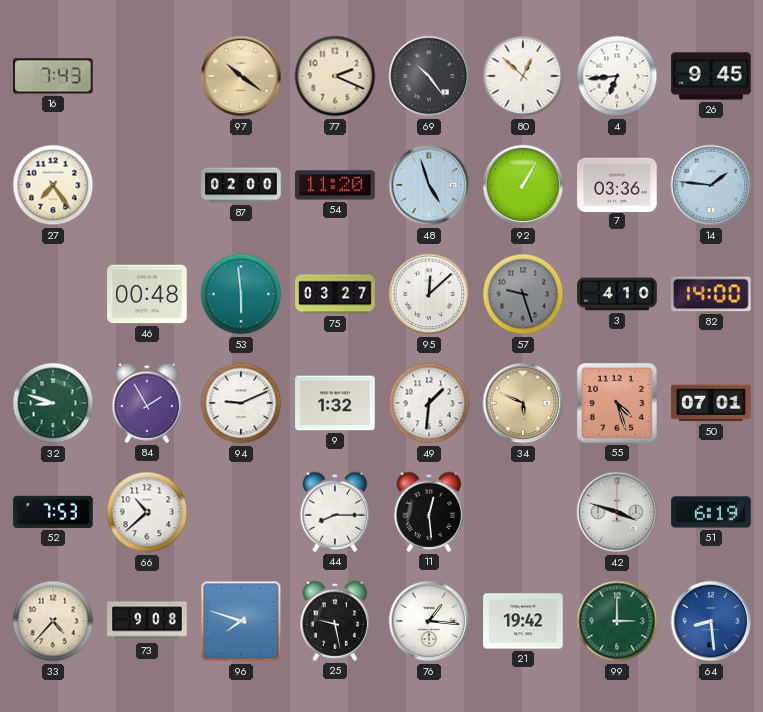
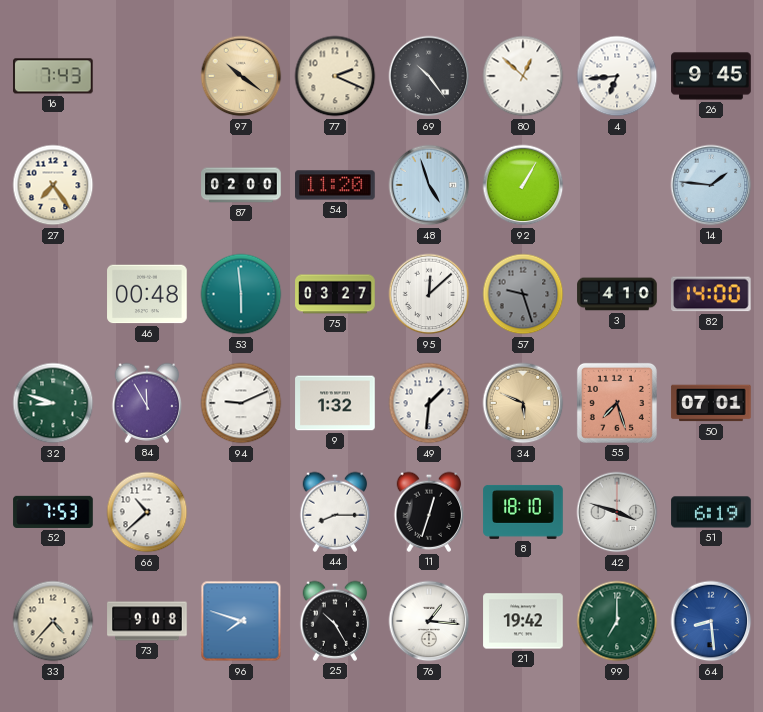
7: 03:36 -> none (617, 184)
84: 1:55 -> 11:55 (147, 403)
55: 4:27 -> 7:27 (617, 403)
11: 12:29 -> 12:33 (429, 512)
8: none -> 18:10 (523, 512)
25: 9:28 -> 10:25 (335, 621)
99: 3:00 -> 7:00 (617, 621)
